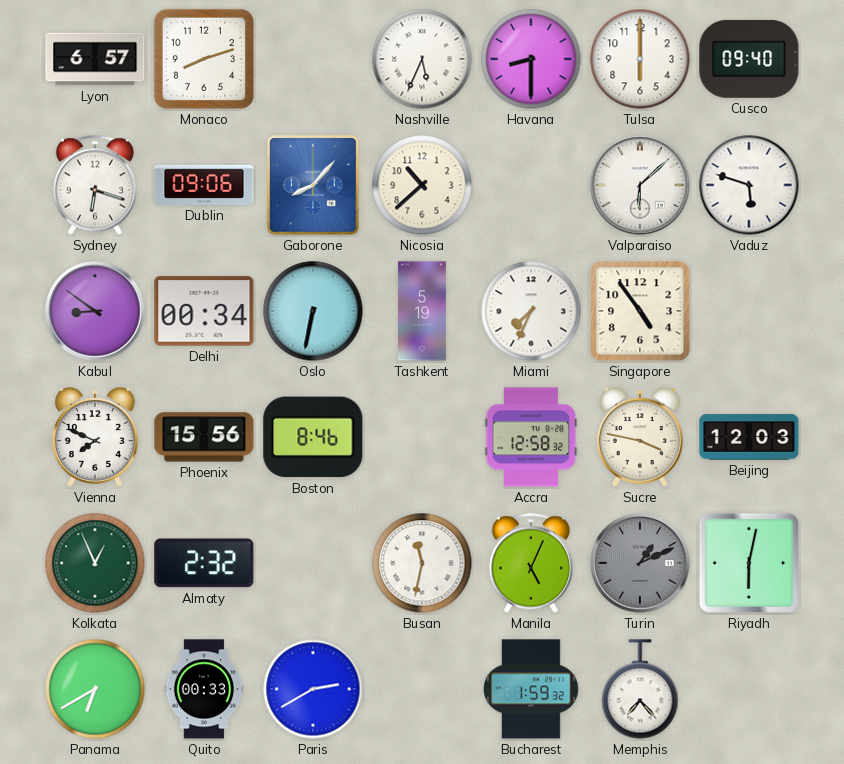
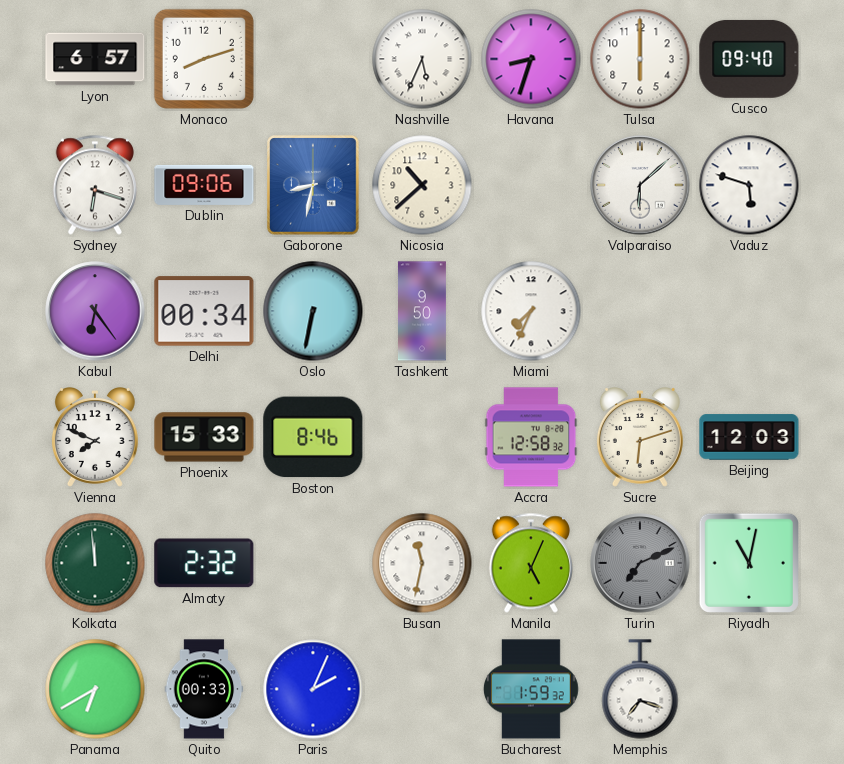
Havana: 8:30 -> 8:33 (531, 59)
Gaborone: 8:07 -> 8:32 (313, 185)
Kabul: 8:51 -> 6:24 (95, 311)
Tashkent: 5:19 -> 9:50 (422, 311)
Singapore: 4:54 -> none (640, 311)
Phoenix: 15:56 -> 15:33 (204, 437)
Sucre: 3:47 -> 6:12 (640, 437)
Kolkata: 12:56 -> 11:59 (95, 563)
Turin: 1:11 -> 7:11 (640, 563)
Riyadh: 6:02 -> 11:02 (749, 563)
Paris: 2:40 -> 2:04 (313, 689)
Memphis: 7:23 -> 7:18 (640, 689)
